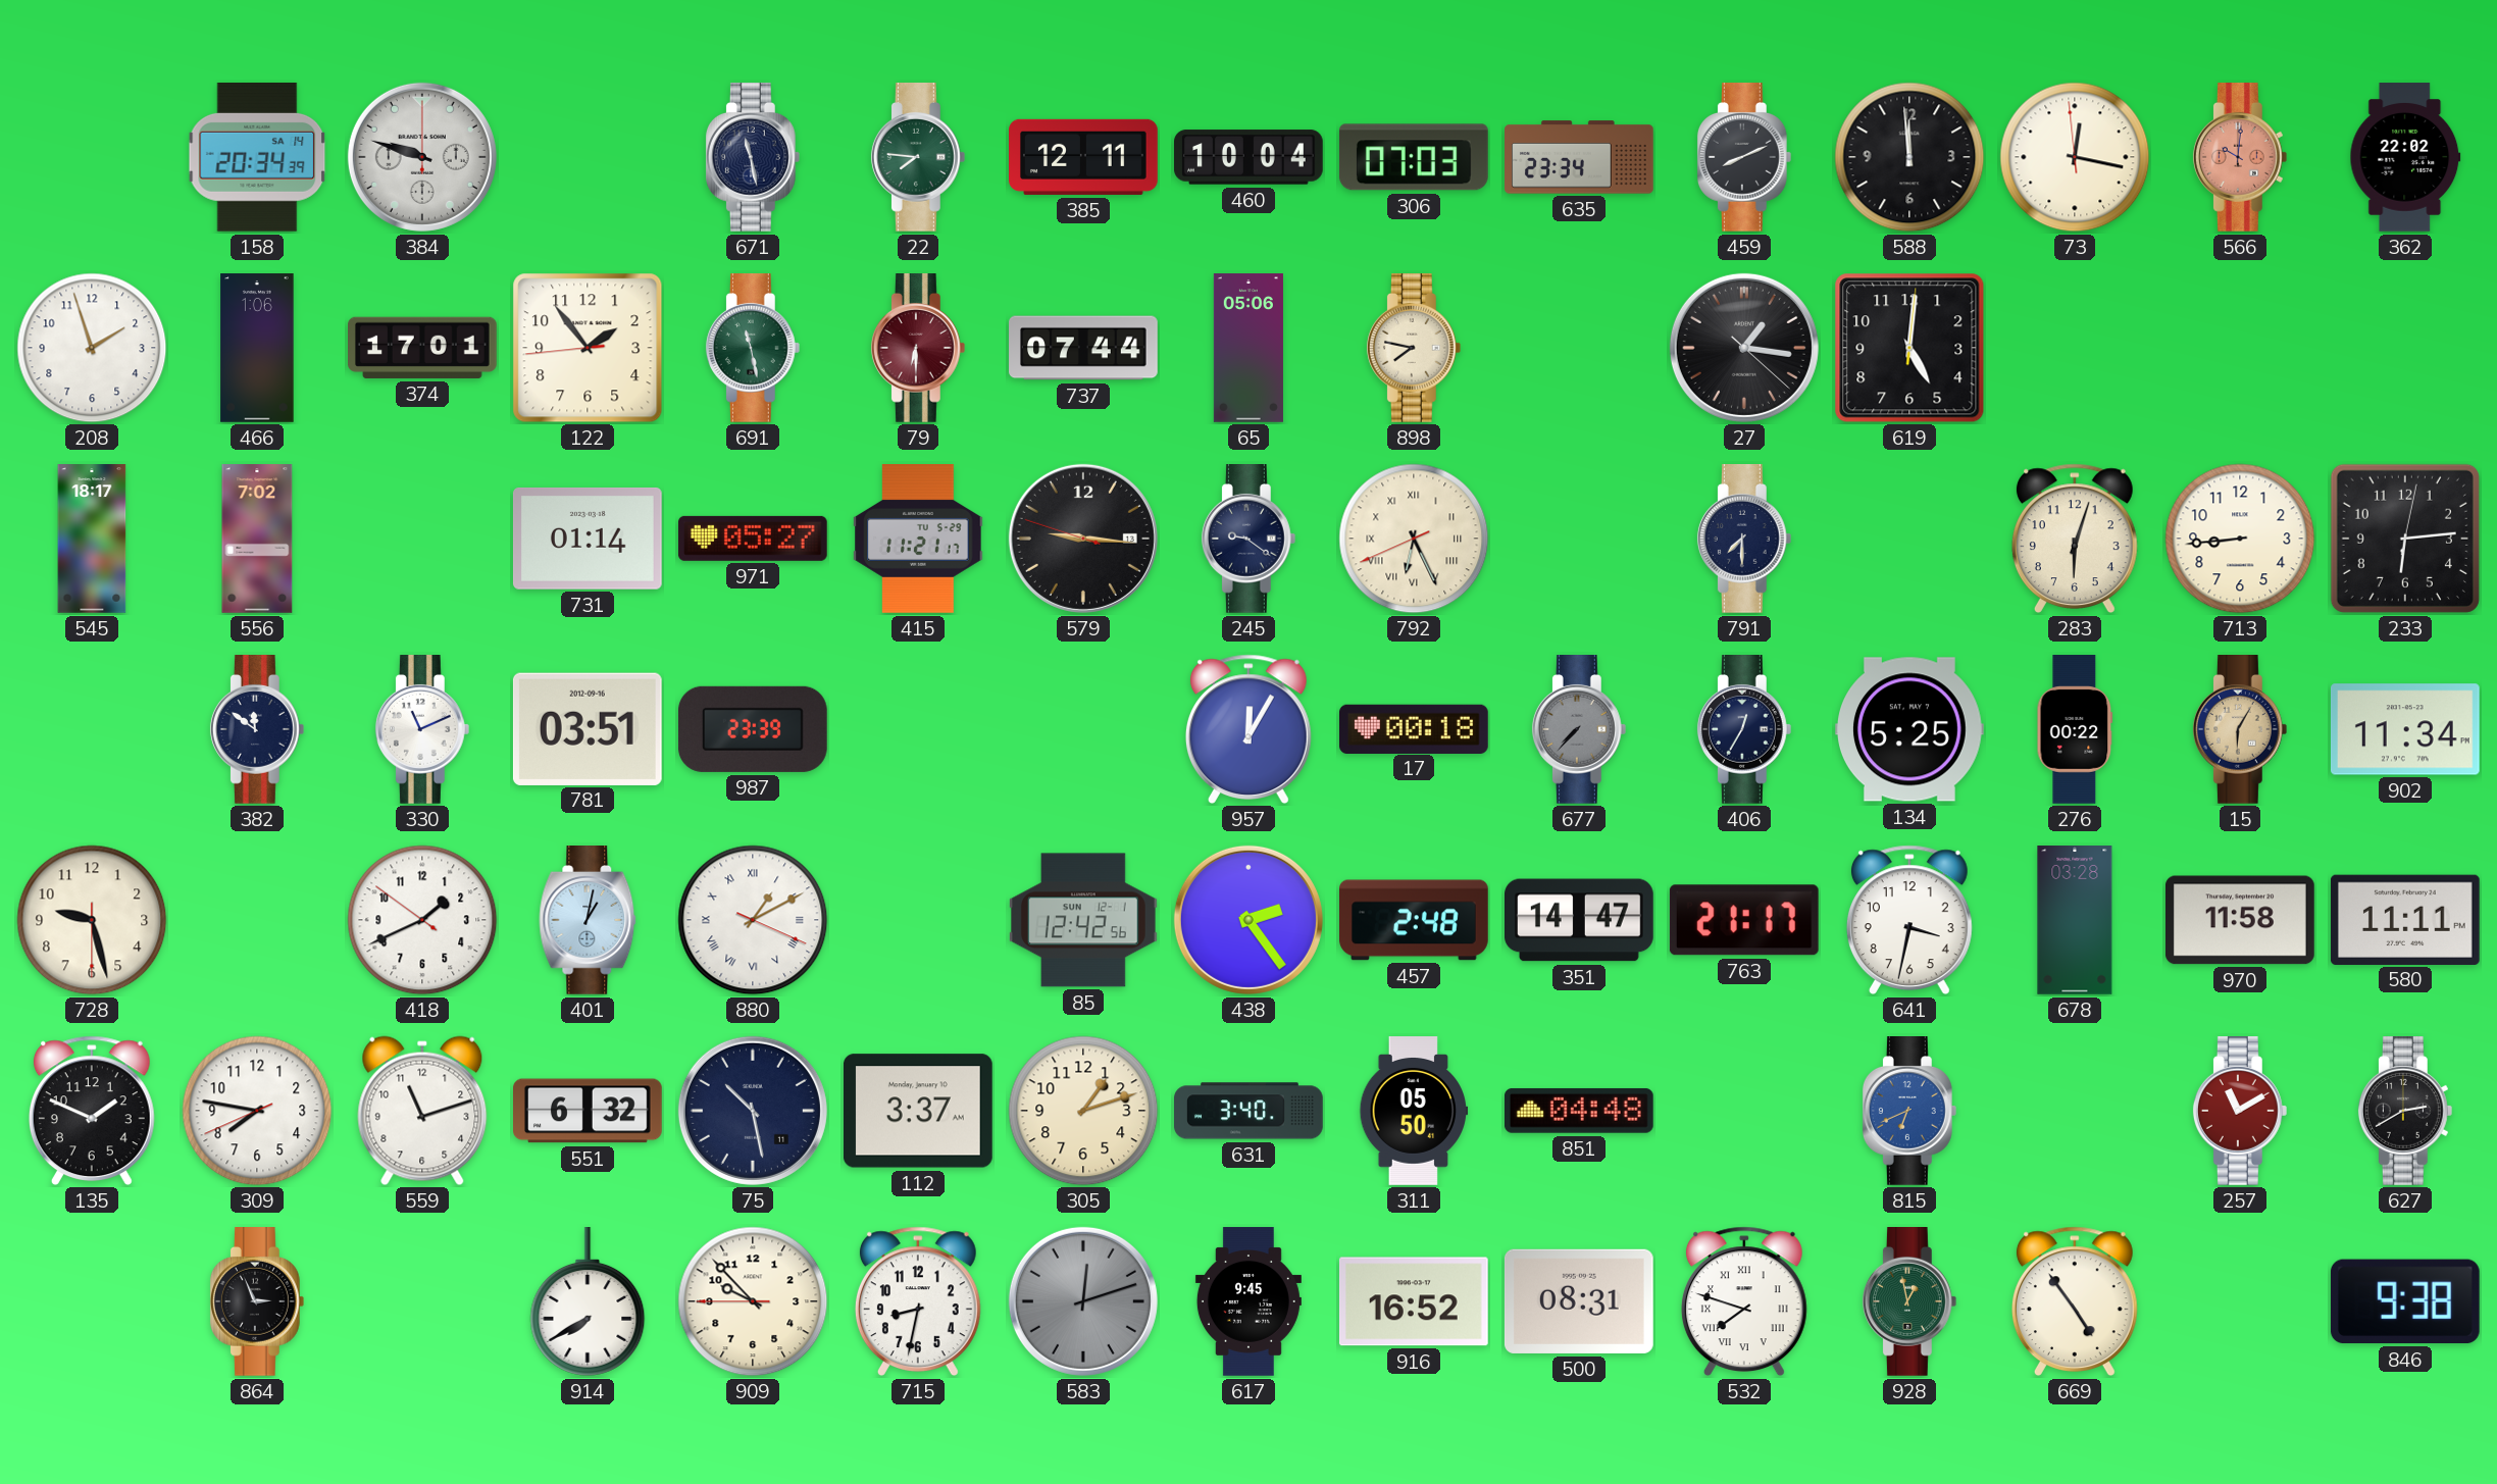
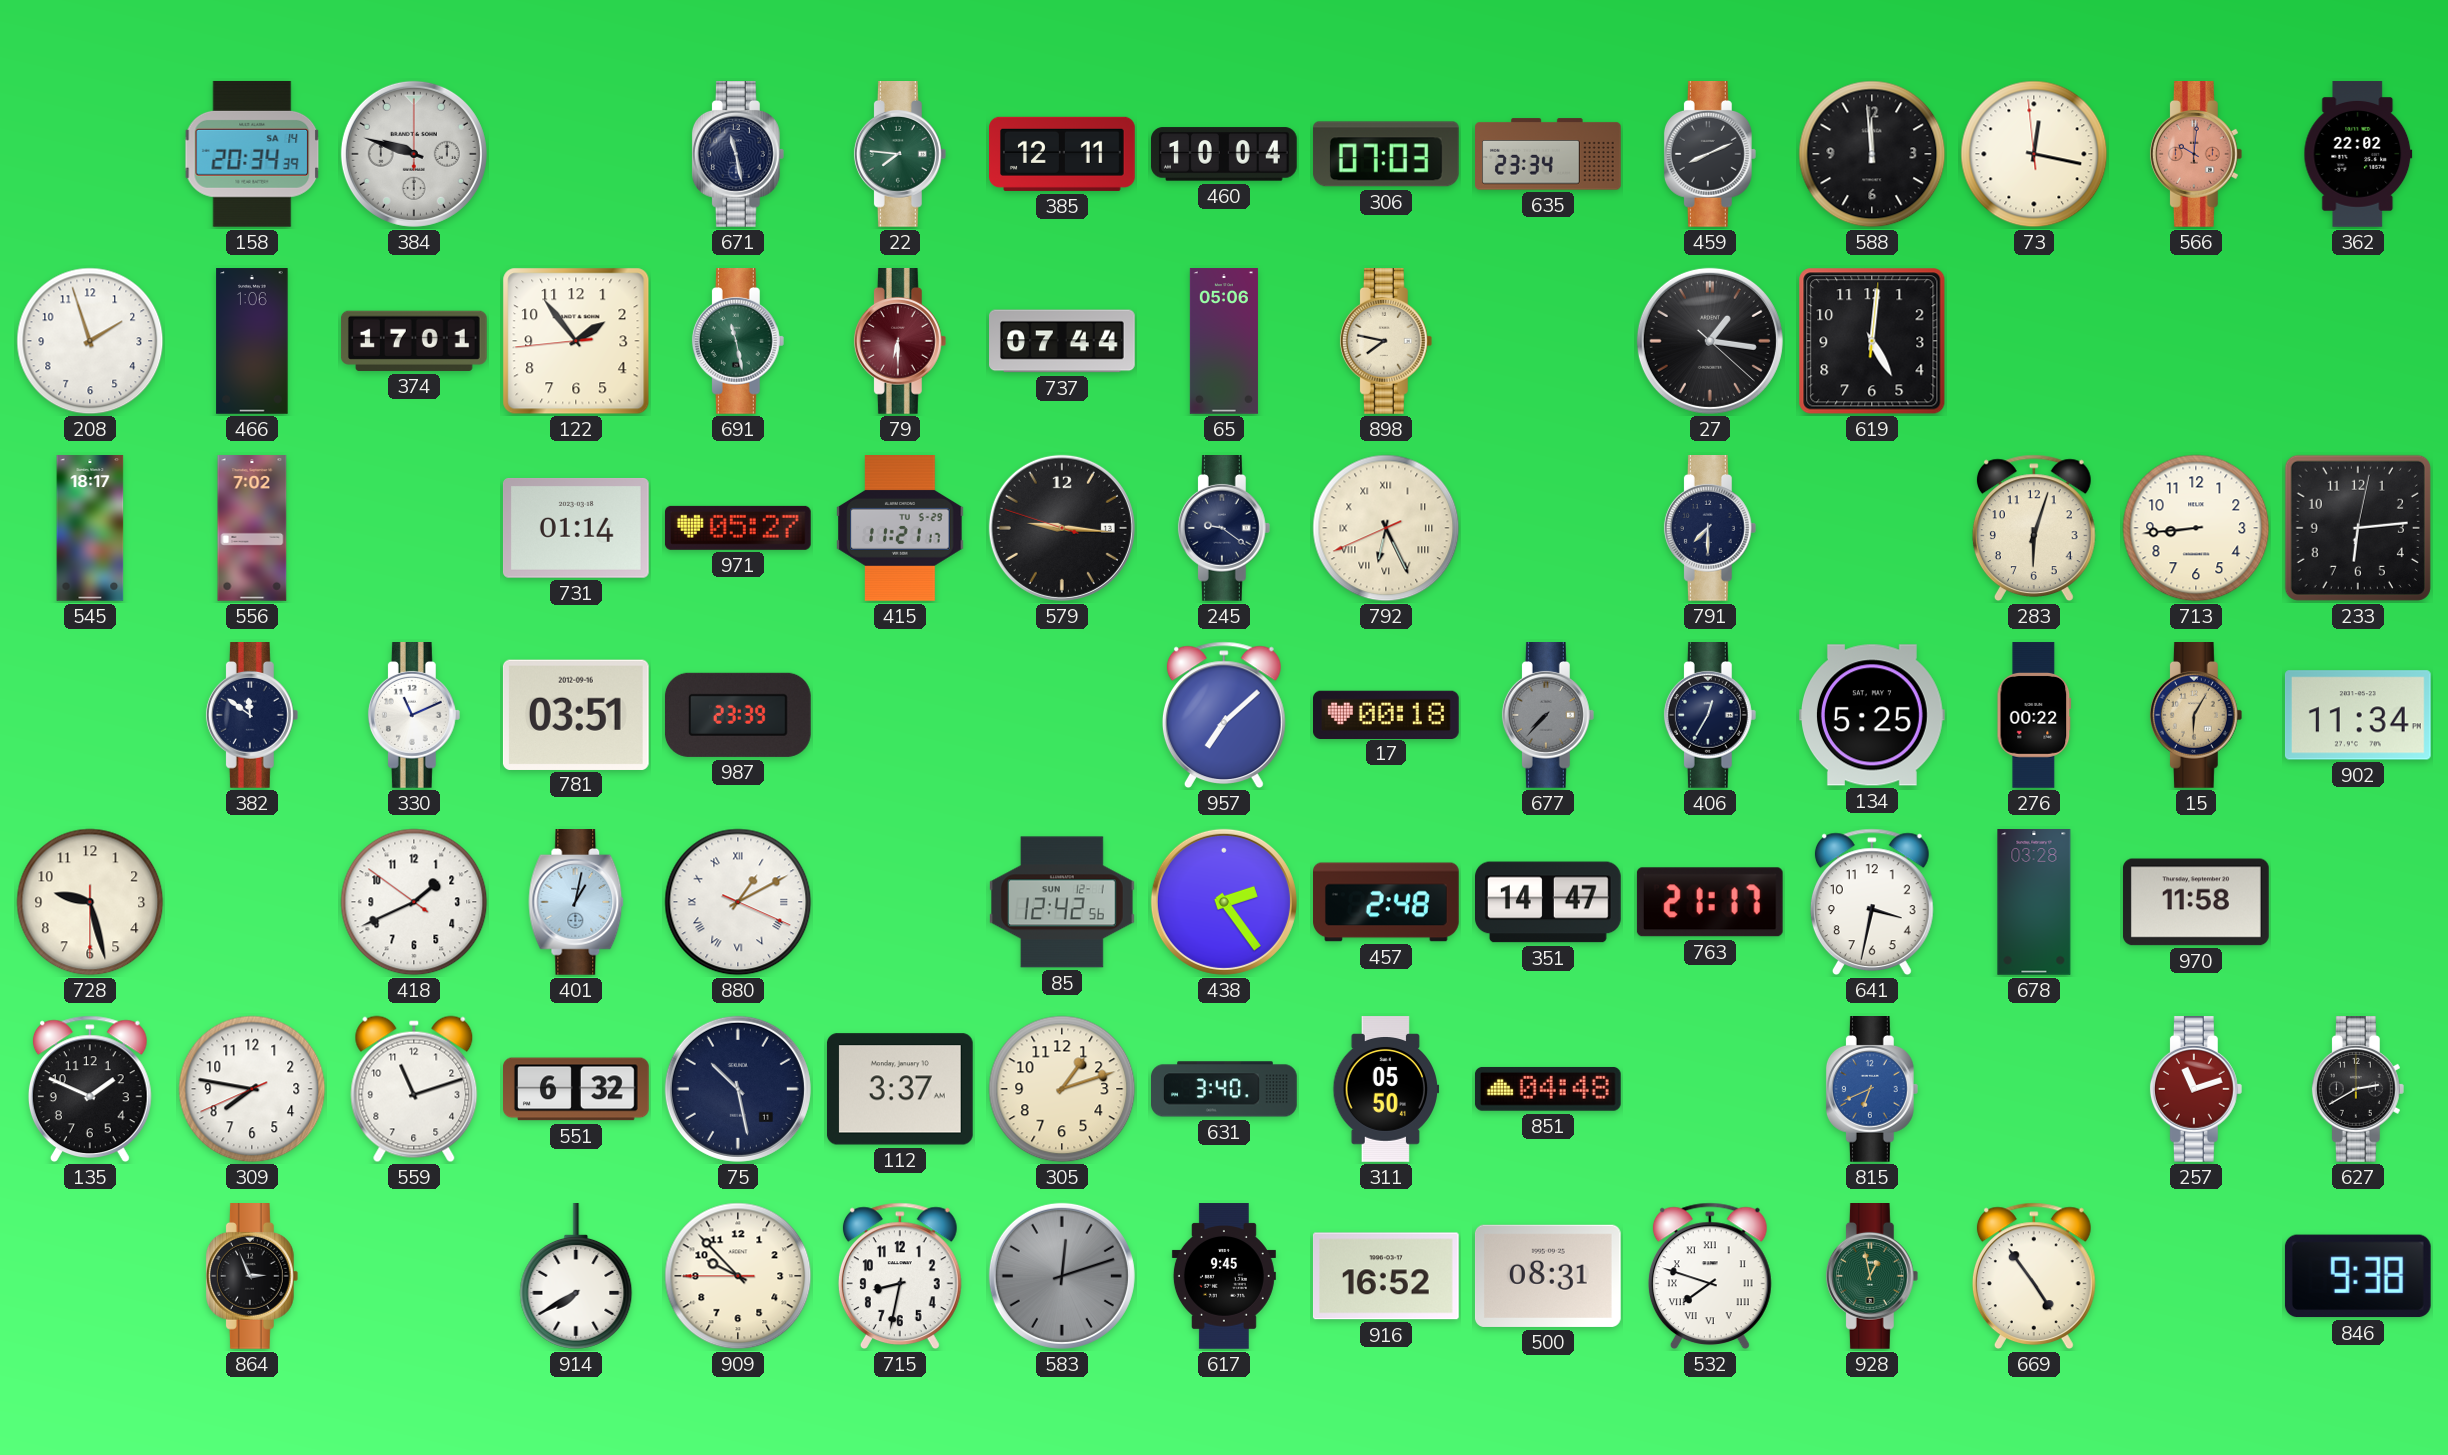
957: 12:05 -> 7:08 (1224, 715)
580: 11:11 -> none (2405, 919)
257: 11:10 -> 11:12 (2196, 1090)
